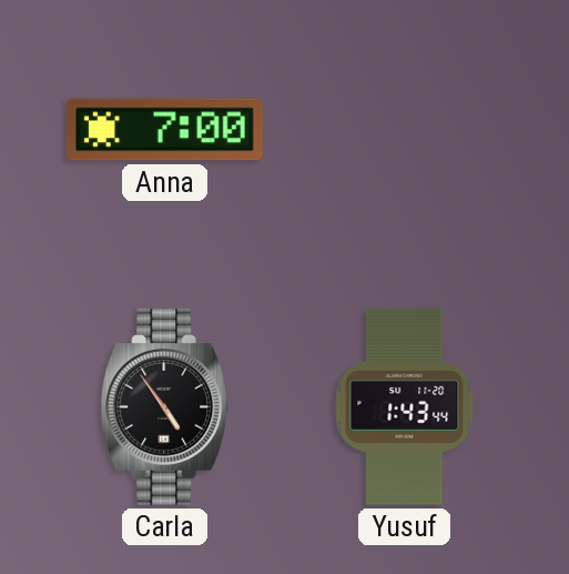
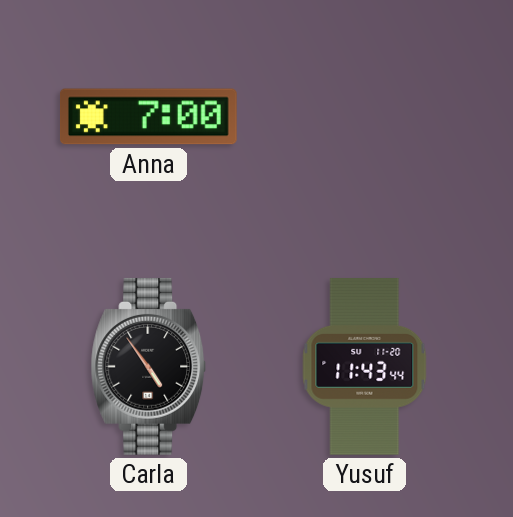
Yusuf: 1:43 -> 11:43 (365, 366)
